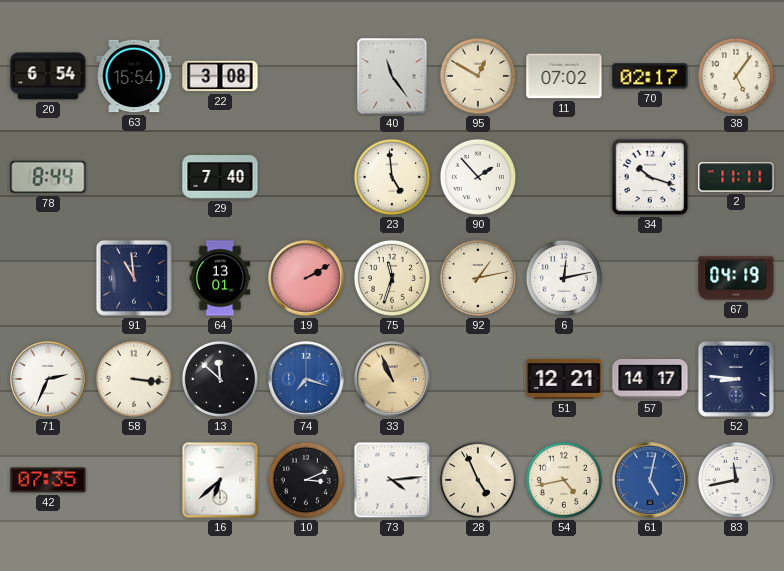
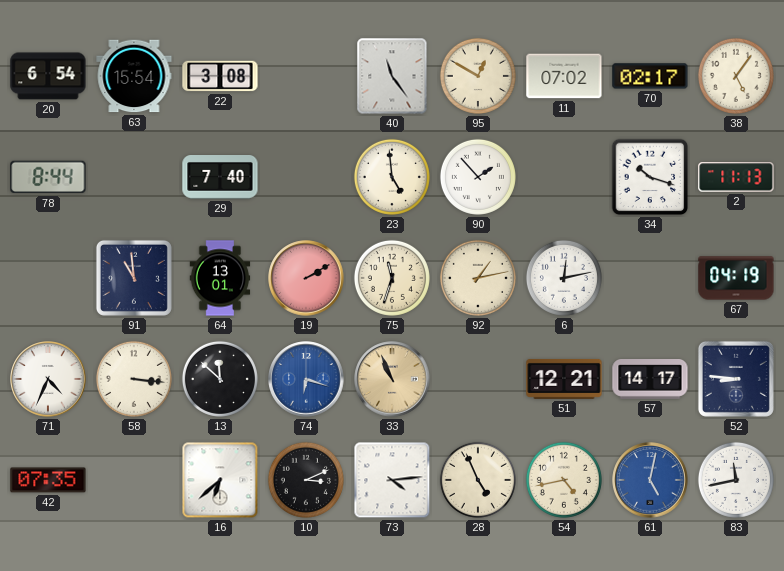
2: 11:11 -> 11:13 (736, 177)
71: 2:34 -> 4:34 (48, 379)
74: 7:18 -> 6:18 (306, 379)
